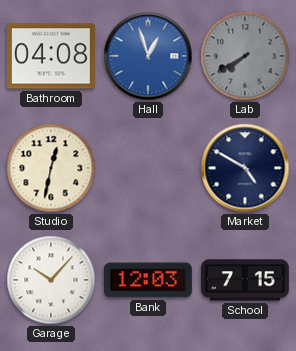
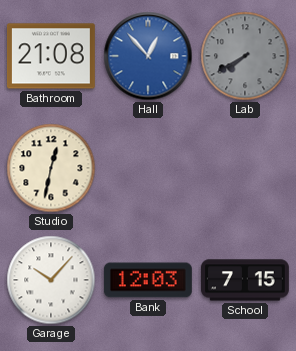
Bathroom: 04:08 -> 21:08 (51, 56)
Hall: 12:57 -> 12:53 (148, 56)
Market: 4:50 -> none (245, 168)
